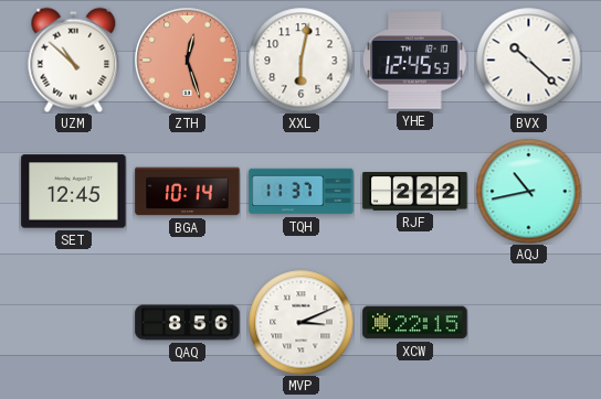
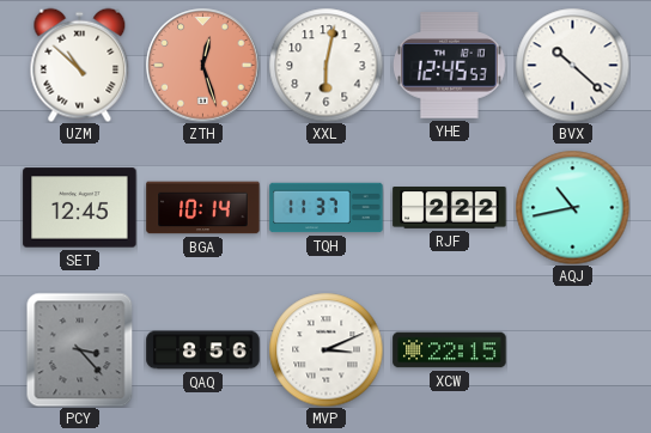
PCY: none -> 3:23 (80, 349)
